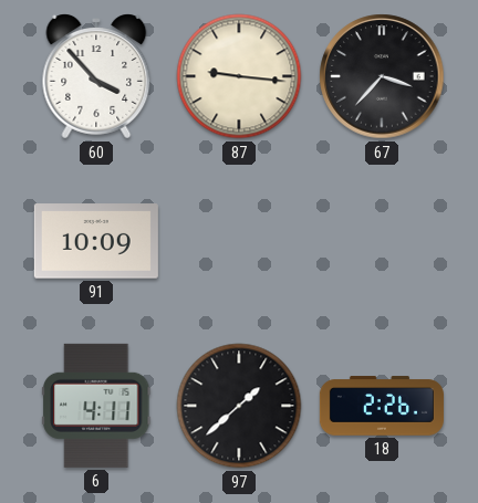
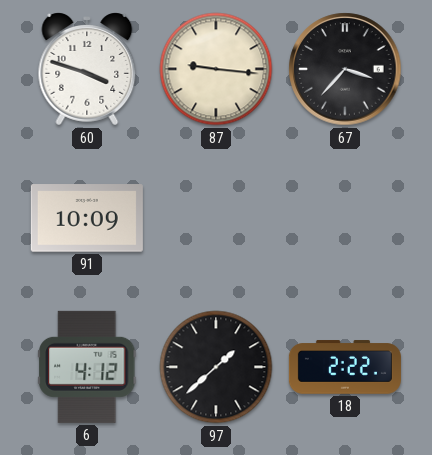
60: 3:53 -> 3:48 (87, 69)
6: 4:11 -> 4:12 (87, 367)
18: 2:26 -> 2:22 (345, 367)
